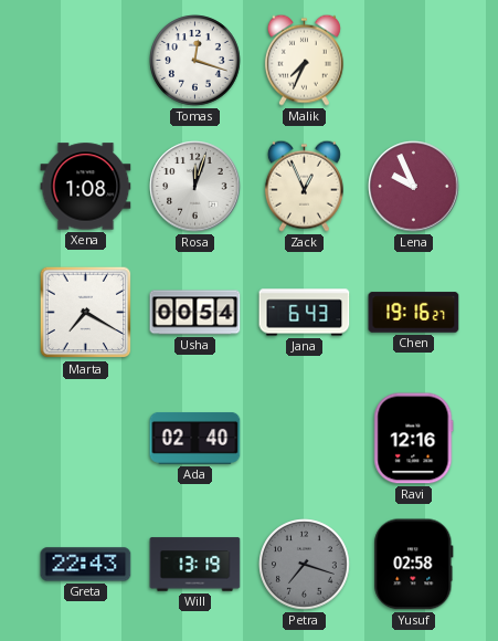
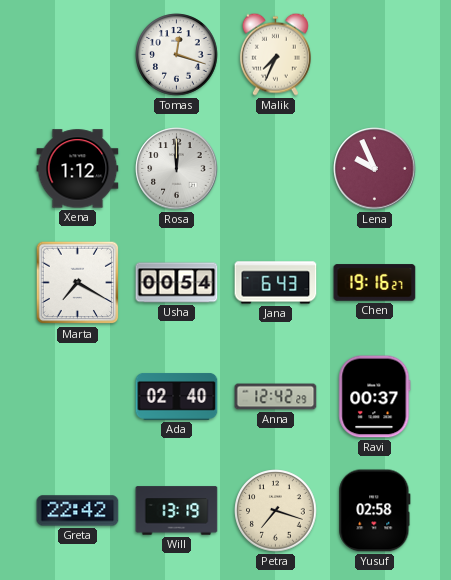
Xena: 1:08 -> 1:12 (78, 169)
Rosa: 12:03 -> 12:00 (177, 169)
Zack: 12:56 -> none (304, 186)
Anna: none -> 12:42 (276, 397)
Ravi: 12:16 -> 00:37 (375, 397)
Greta: 22:43 -> 22:42 (78, 511)
Petra dial: grey -> cream (276, 511)
